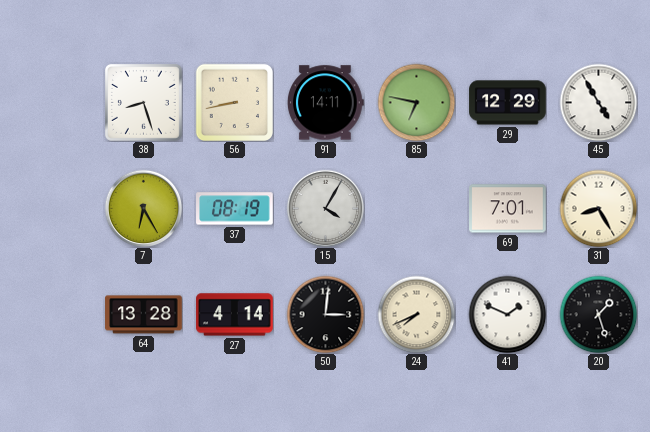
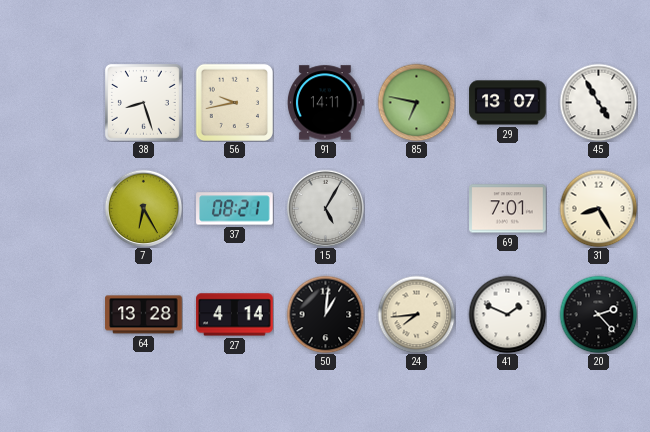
56: 8:43 -> 9:43 (234, 102)
29: 12:29 -> 13:07 (508, 103)
37: 08:19 -> 08:21 (235, 209)
15: 4:05 -> 5:05 (325, 208)
50: 3:01 -> 1:01 (325, 314)
24: 7:41 -> 7:44 (416, 314)
20: 1:27 -> 2:23 (598, 314)
